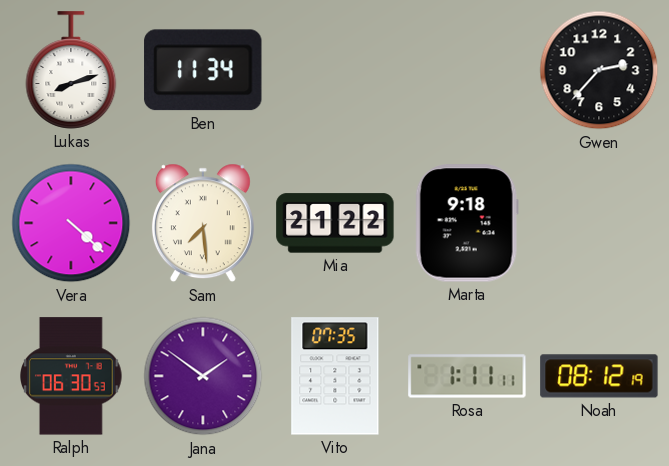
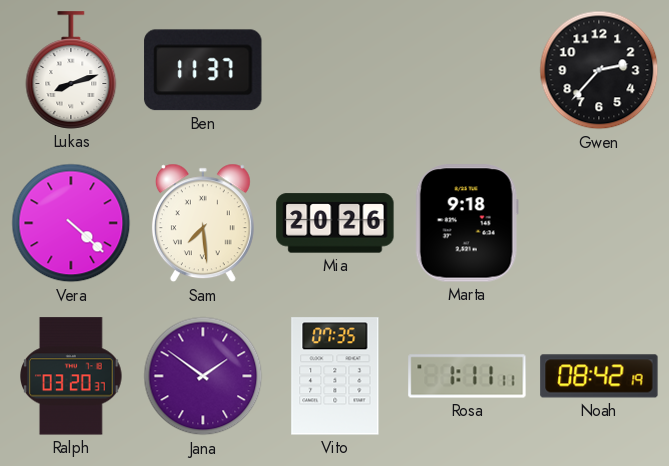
Ben: 11:34 -> 11:37 (203, 70)
Mia: 21:22 -> 20:26 (335, 223)
Ralph: 06:30 -> 03:20 (71, 376)
Noah: 08:12 -> 08:42 (599, 376)
